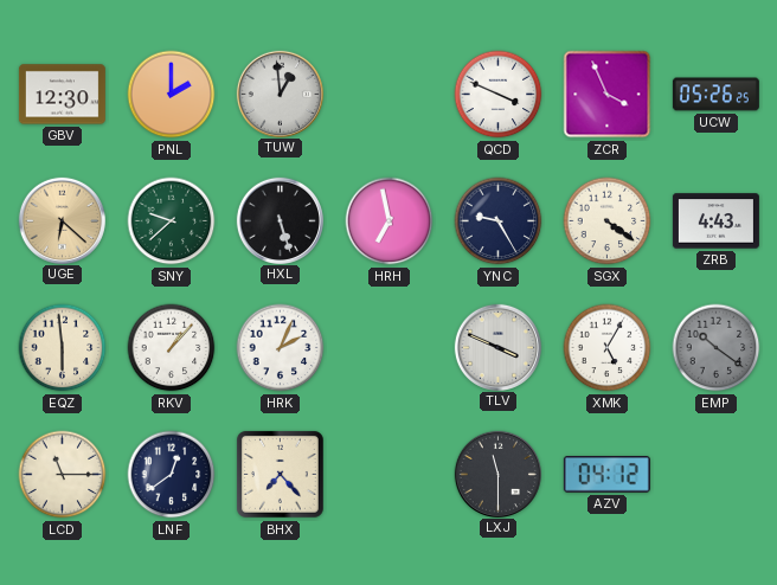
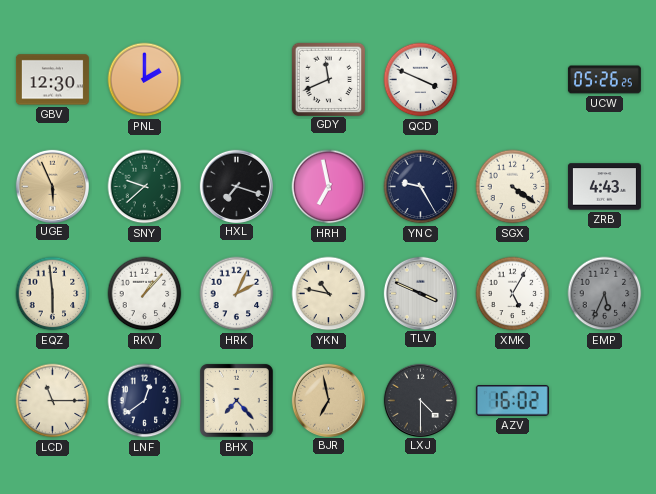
TUW: 12:59 -> none (280, 94)
GDY: none -> 11:41 (328, 79)
ZCR: 3:56 -> none (608, 95)
UGE: 6:22 -> 5:56 (52, 186)
HXL: 5:27 -> 7:18 (236, 186)
YKN: none -> 10:47 (329, 294)
EMP: 10:21 -> 5:34 (605, 294)
BJR: none -> 6:58 (328, 400)
LXJ: 11:30 -> 4:30 (420, 400)
AZV: 04:12 -> 16:02 (512, 401)
